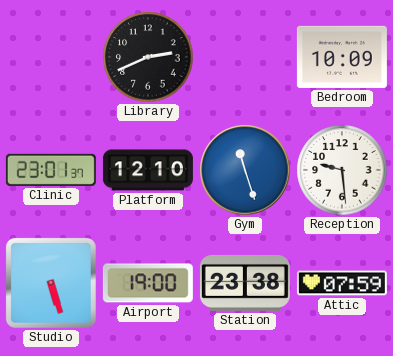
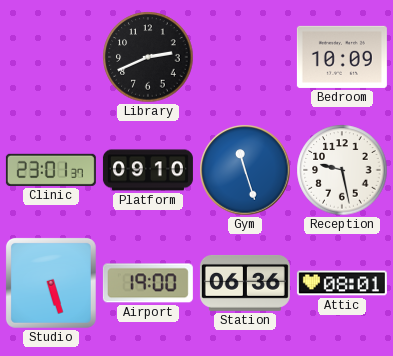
Platform: 12:10 -> 09:10 (148, 170)
Reception: 9:29 -> 9:28 (342, 170)
Station: 23:38 -> 06:36 (245, 283)
Attic: 07:59 -> 08:01 (342, 283)
